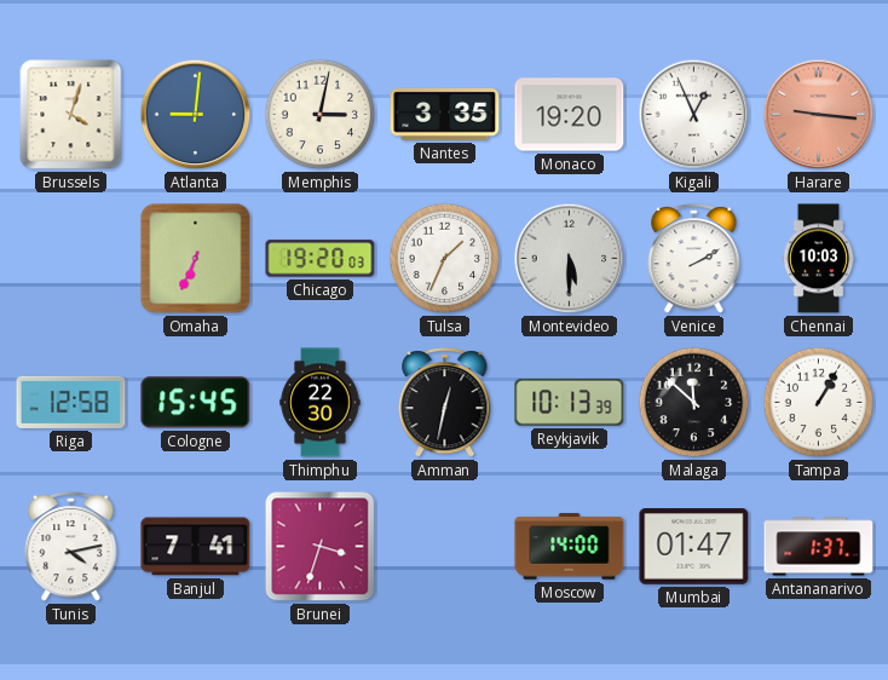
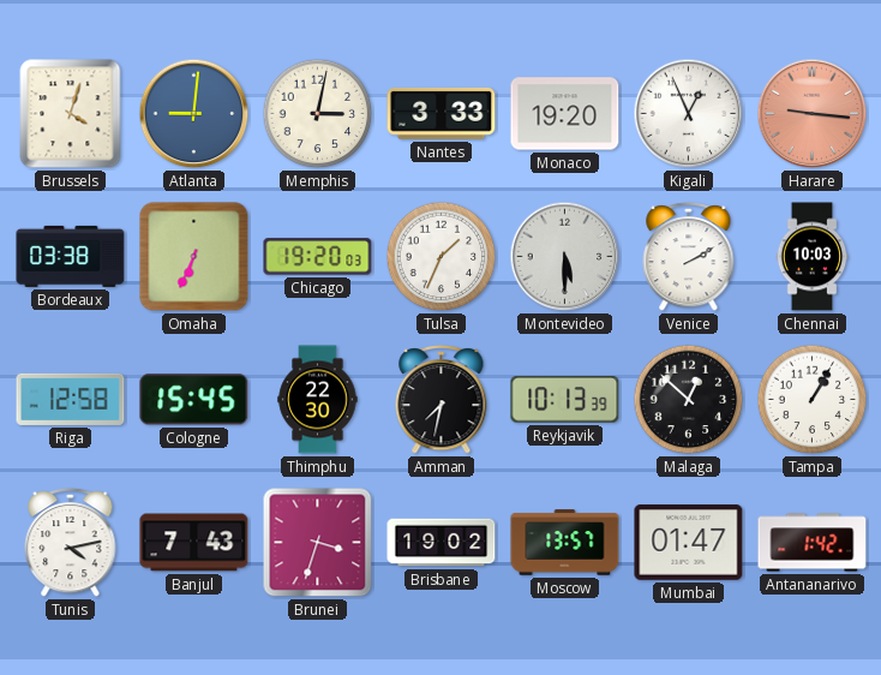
Nantes: 3:35 -> 3:33 (442, 113)
Bordeaux: none -> 03:38 (71, 256)
Amman: 12:32 -> 7:32 (442, 400)
Malaga: 11:52 -> 12:52 (689, 400)
Banjul: 7:41 -> 7:43 (194, 543)
Brisbane: none -> 19:02 (442, 543)
Moscow: 14:00 -> 13:57 (565, 543)
Antananarivo: 1:37 -> 1:42 (813, 543)
